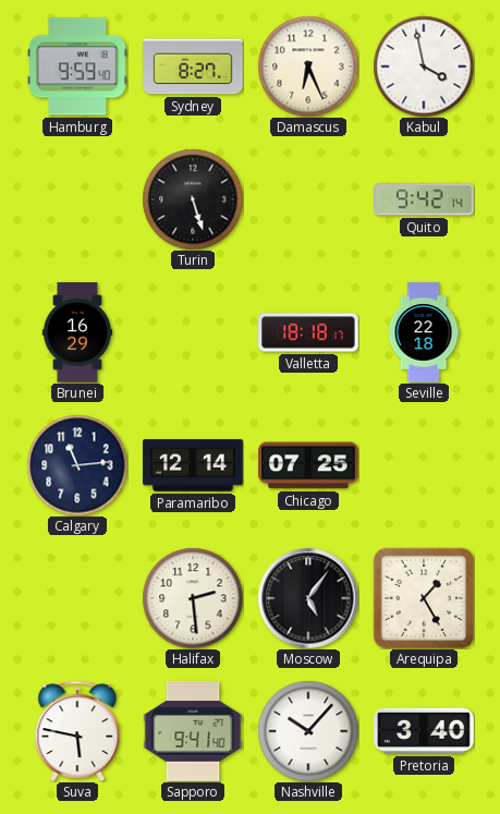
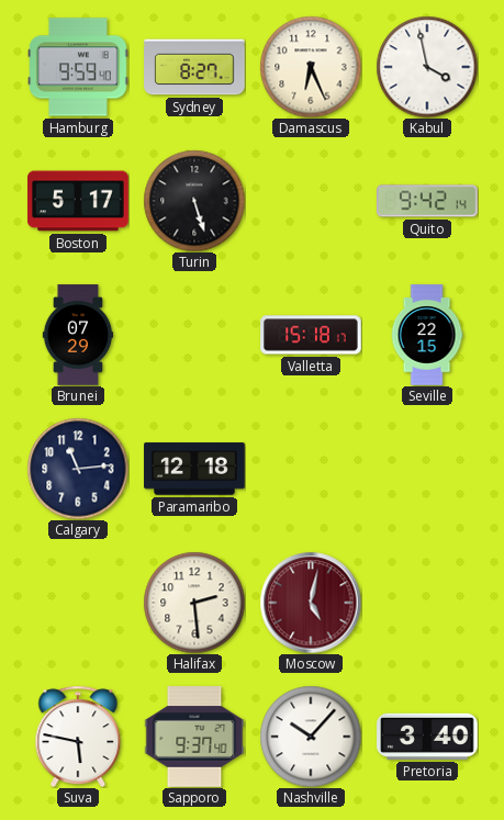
Boston: none -> 5:17 (78, 201)
Brunei: 16:29 -> 07:29 (78, 335)
Valletta: 18:18 -> 15:18 (311, 335)
Seville: 22:18 -> 22:15 (427, 335)
Paramaribo: 12:14 -> 12:18 (194, 469)
Chicago: 07:25 -> none (308, 465)
Moscow: 5:06 -> 5:02 (311, 603)
Moscow dial: black -> burgundy (311, 603)
Arequipa: 1:25 -> none (424, 598)
Sapporo: 9:41 -> 9:37 (194, 737)
